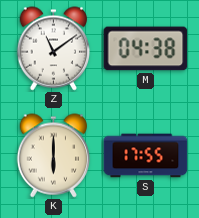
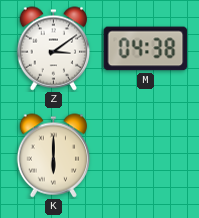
Z: 11:09 -> 3:09 (54, 49)
S: 17:55 -> none (146, 156)
